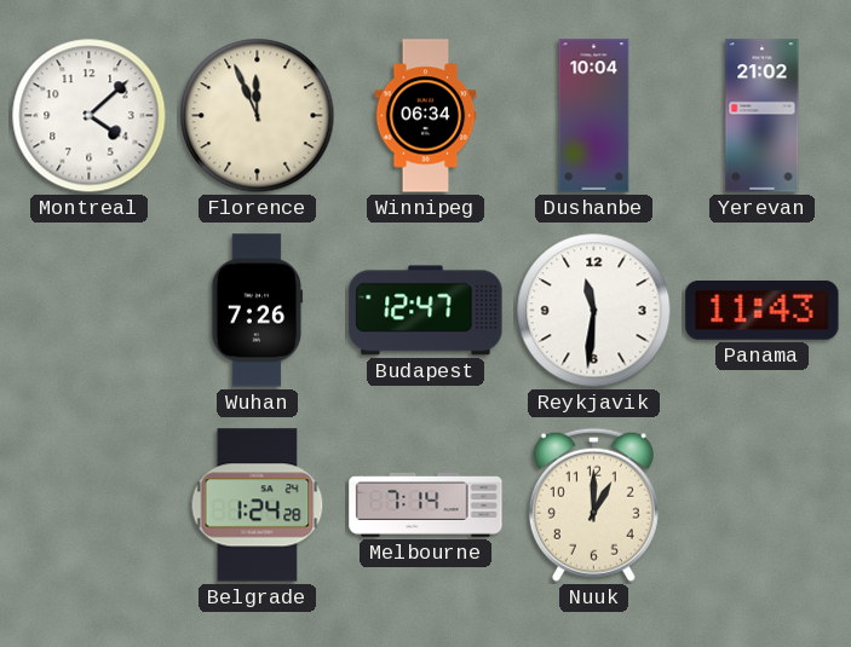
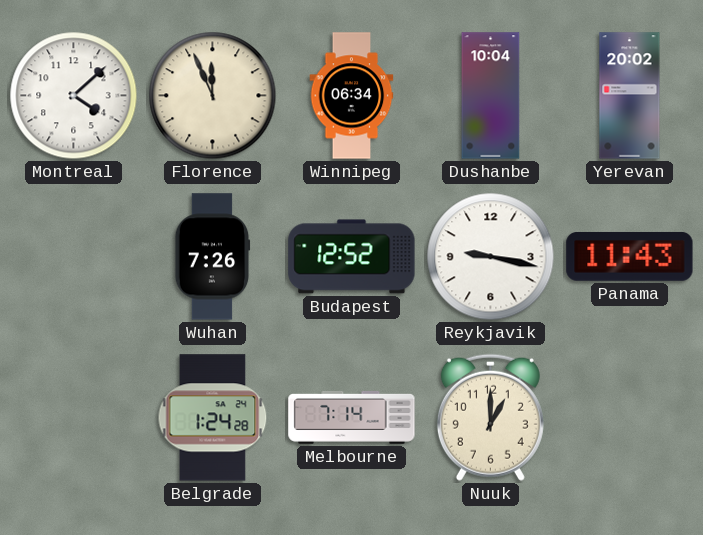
Yerevan: 21:02 -> 20:02 (630, 96)
Budapest: 12:47 -> 12:52 (352, 257)
Reykjavik: 11:31 -> 9:17 (491, 257)
